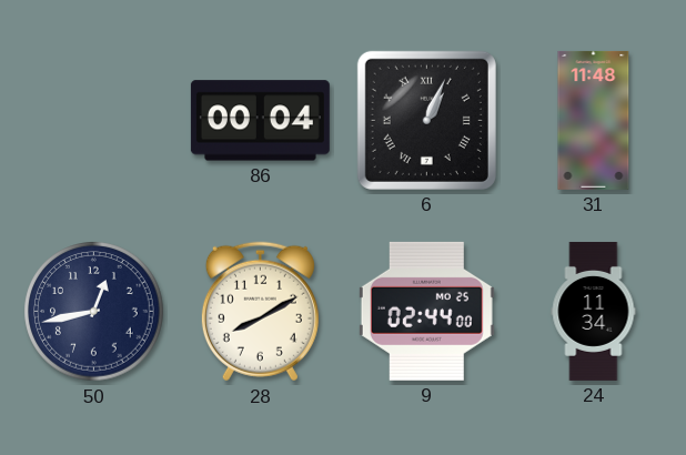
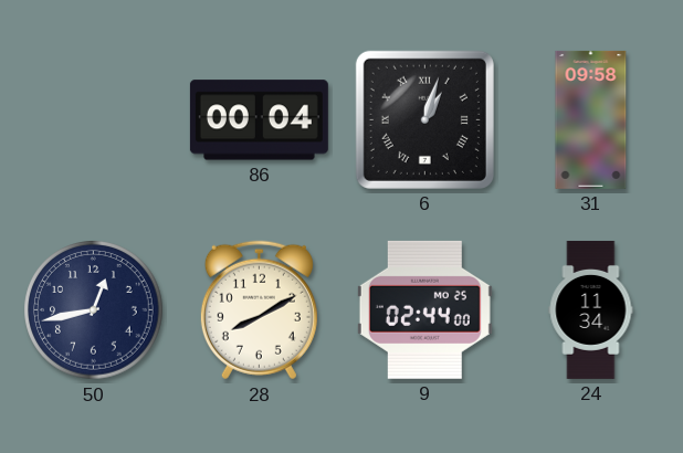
6: 1:04 -> 1:03 (424, 119)
31: 11:48 -> 09:58 (591, 119)
